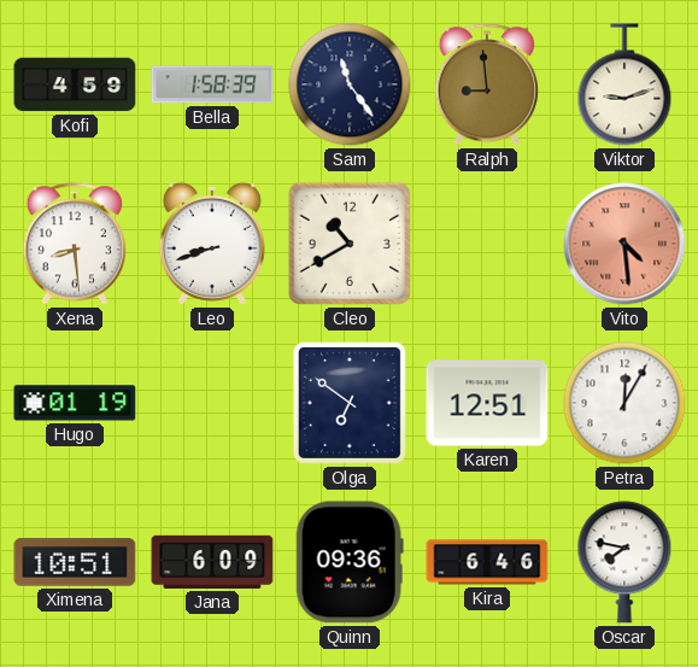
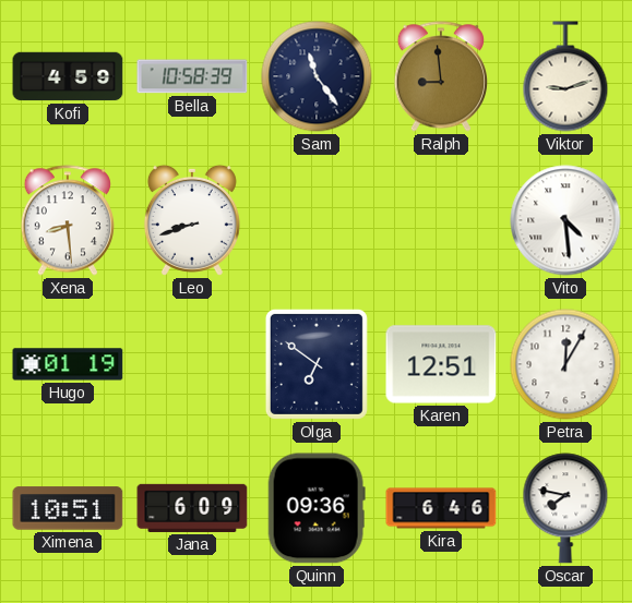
Bella: 1:58 -> 10:58 (192, 76)
Cleo: 10:40 -> none (350, 244)
Vito dial: salmon -> white (565, 220)
